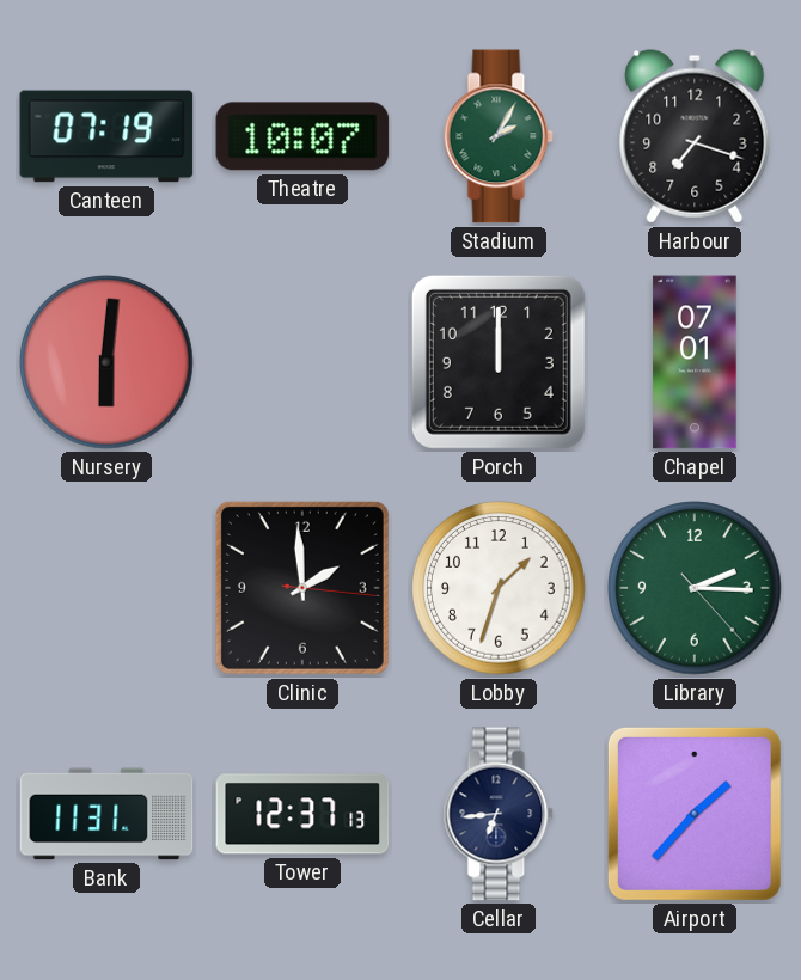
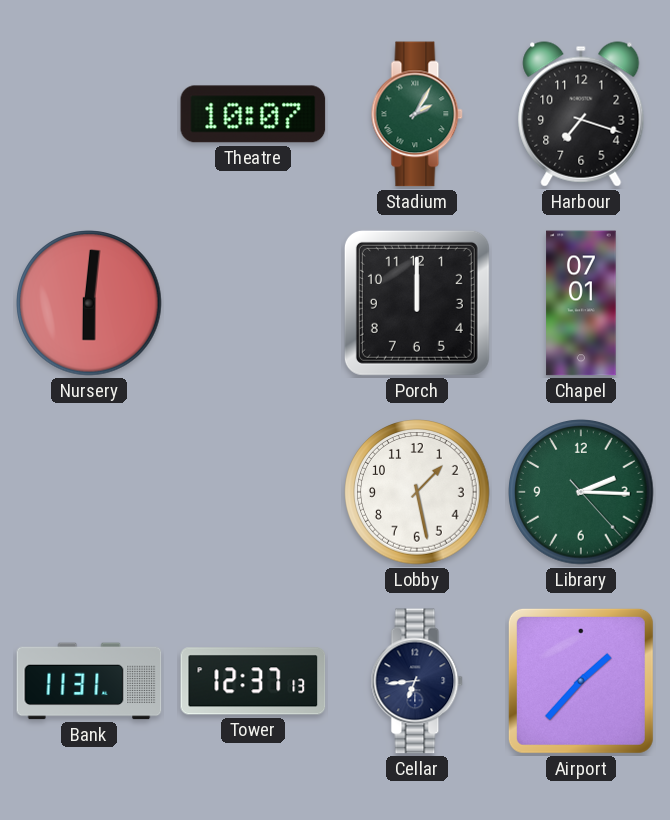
Canteen: 07:19 -> none (106, 136)
Clinic: 1:59 -> none (302, 588)
Lobby: 1:33 -> 1:28 (417, 492)
